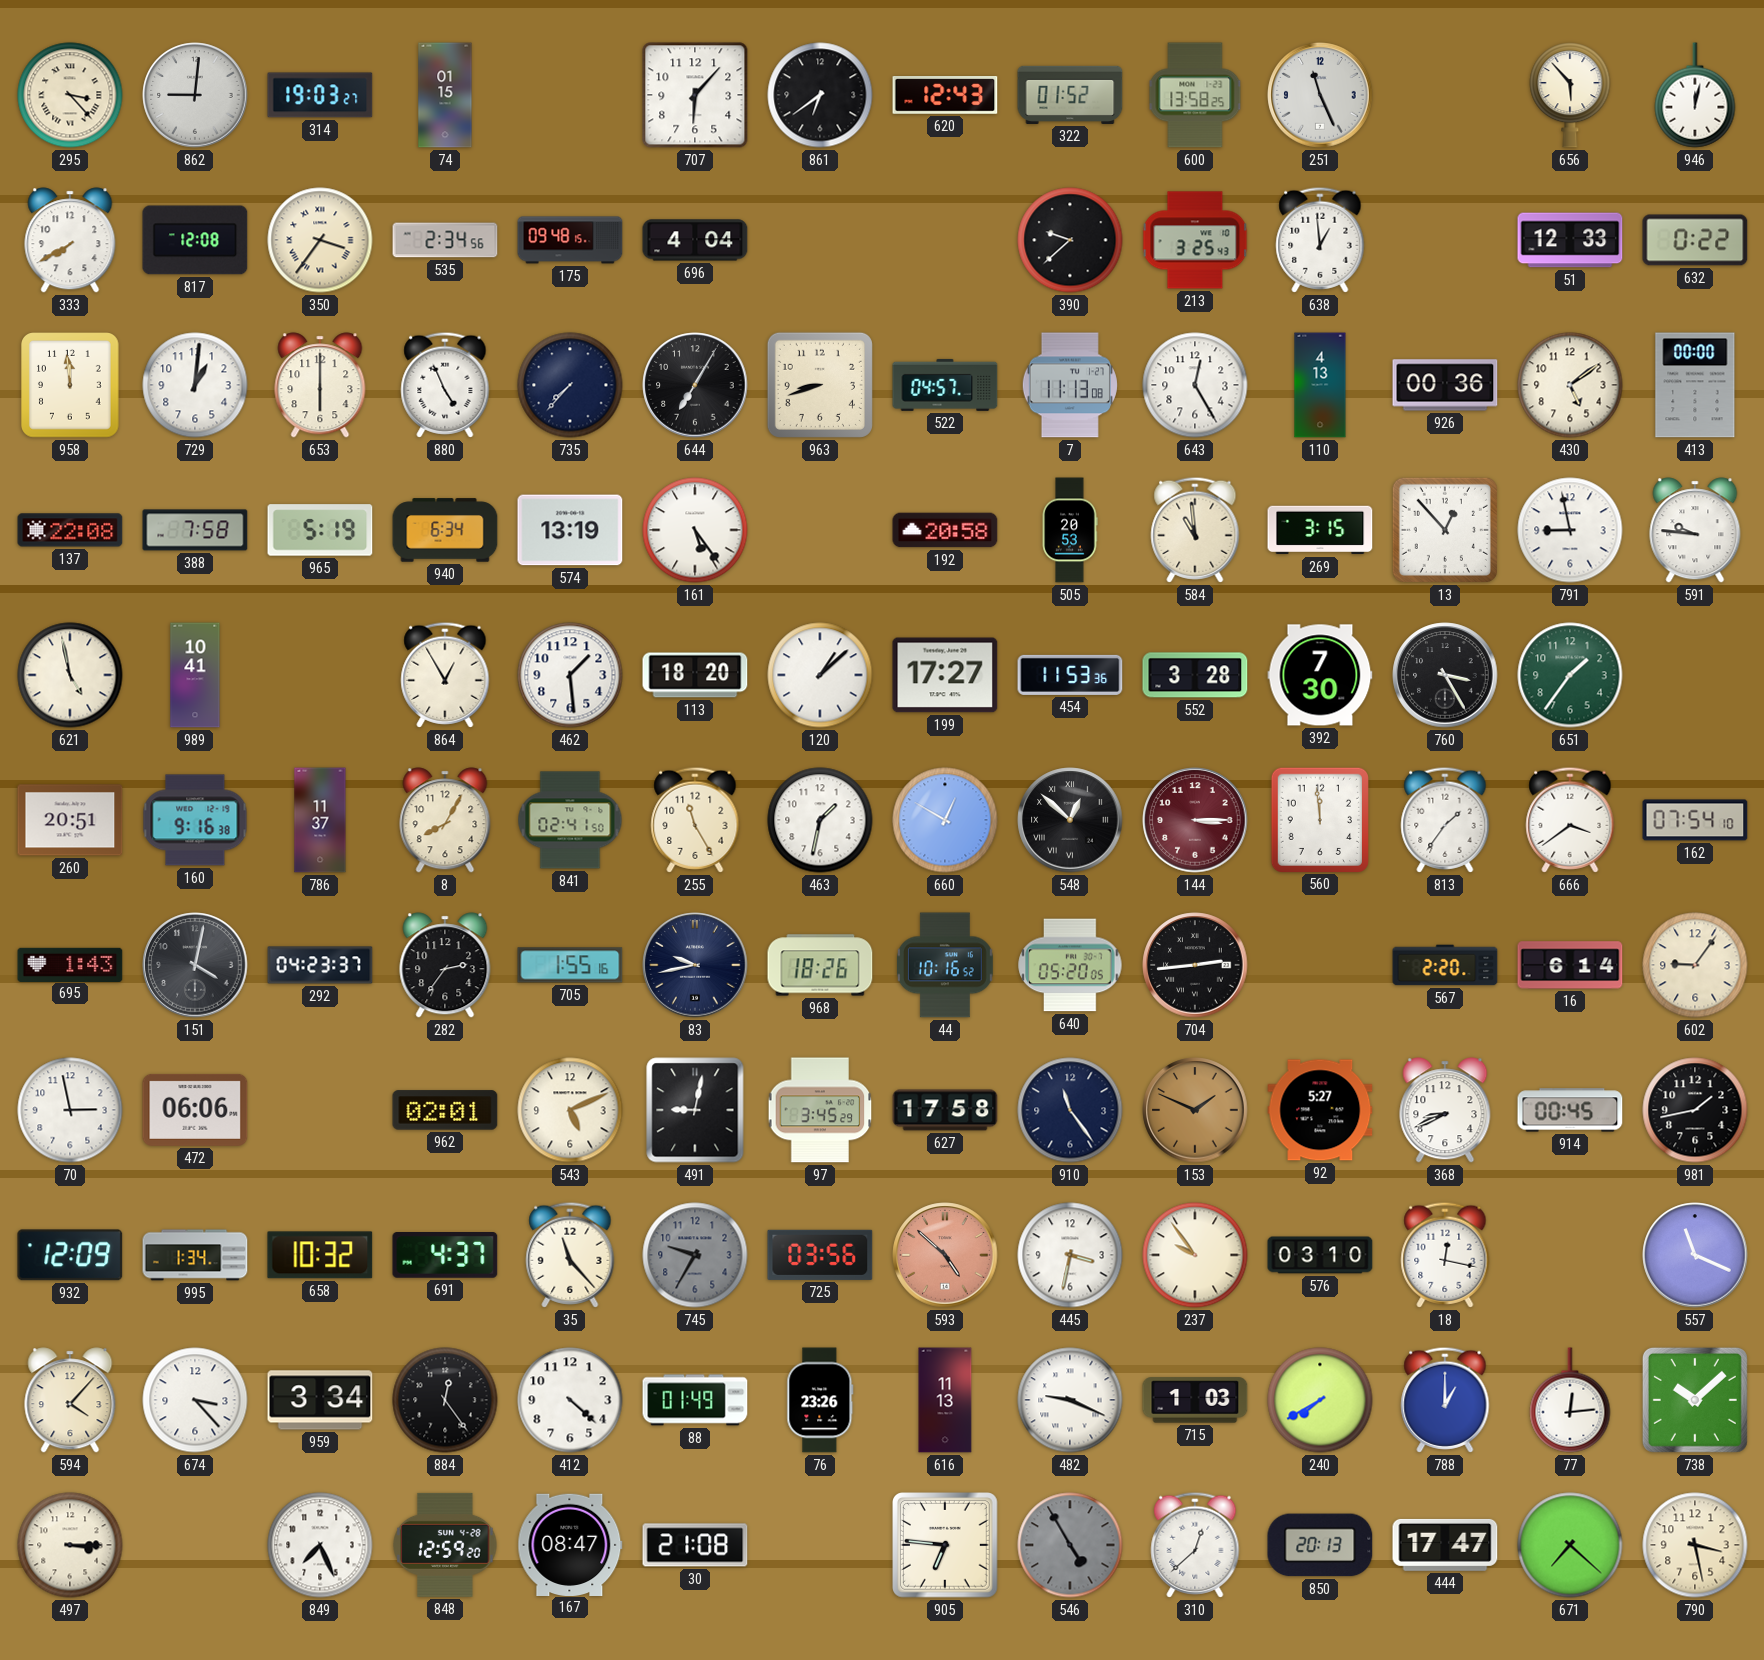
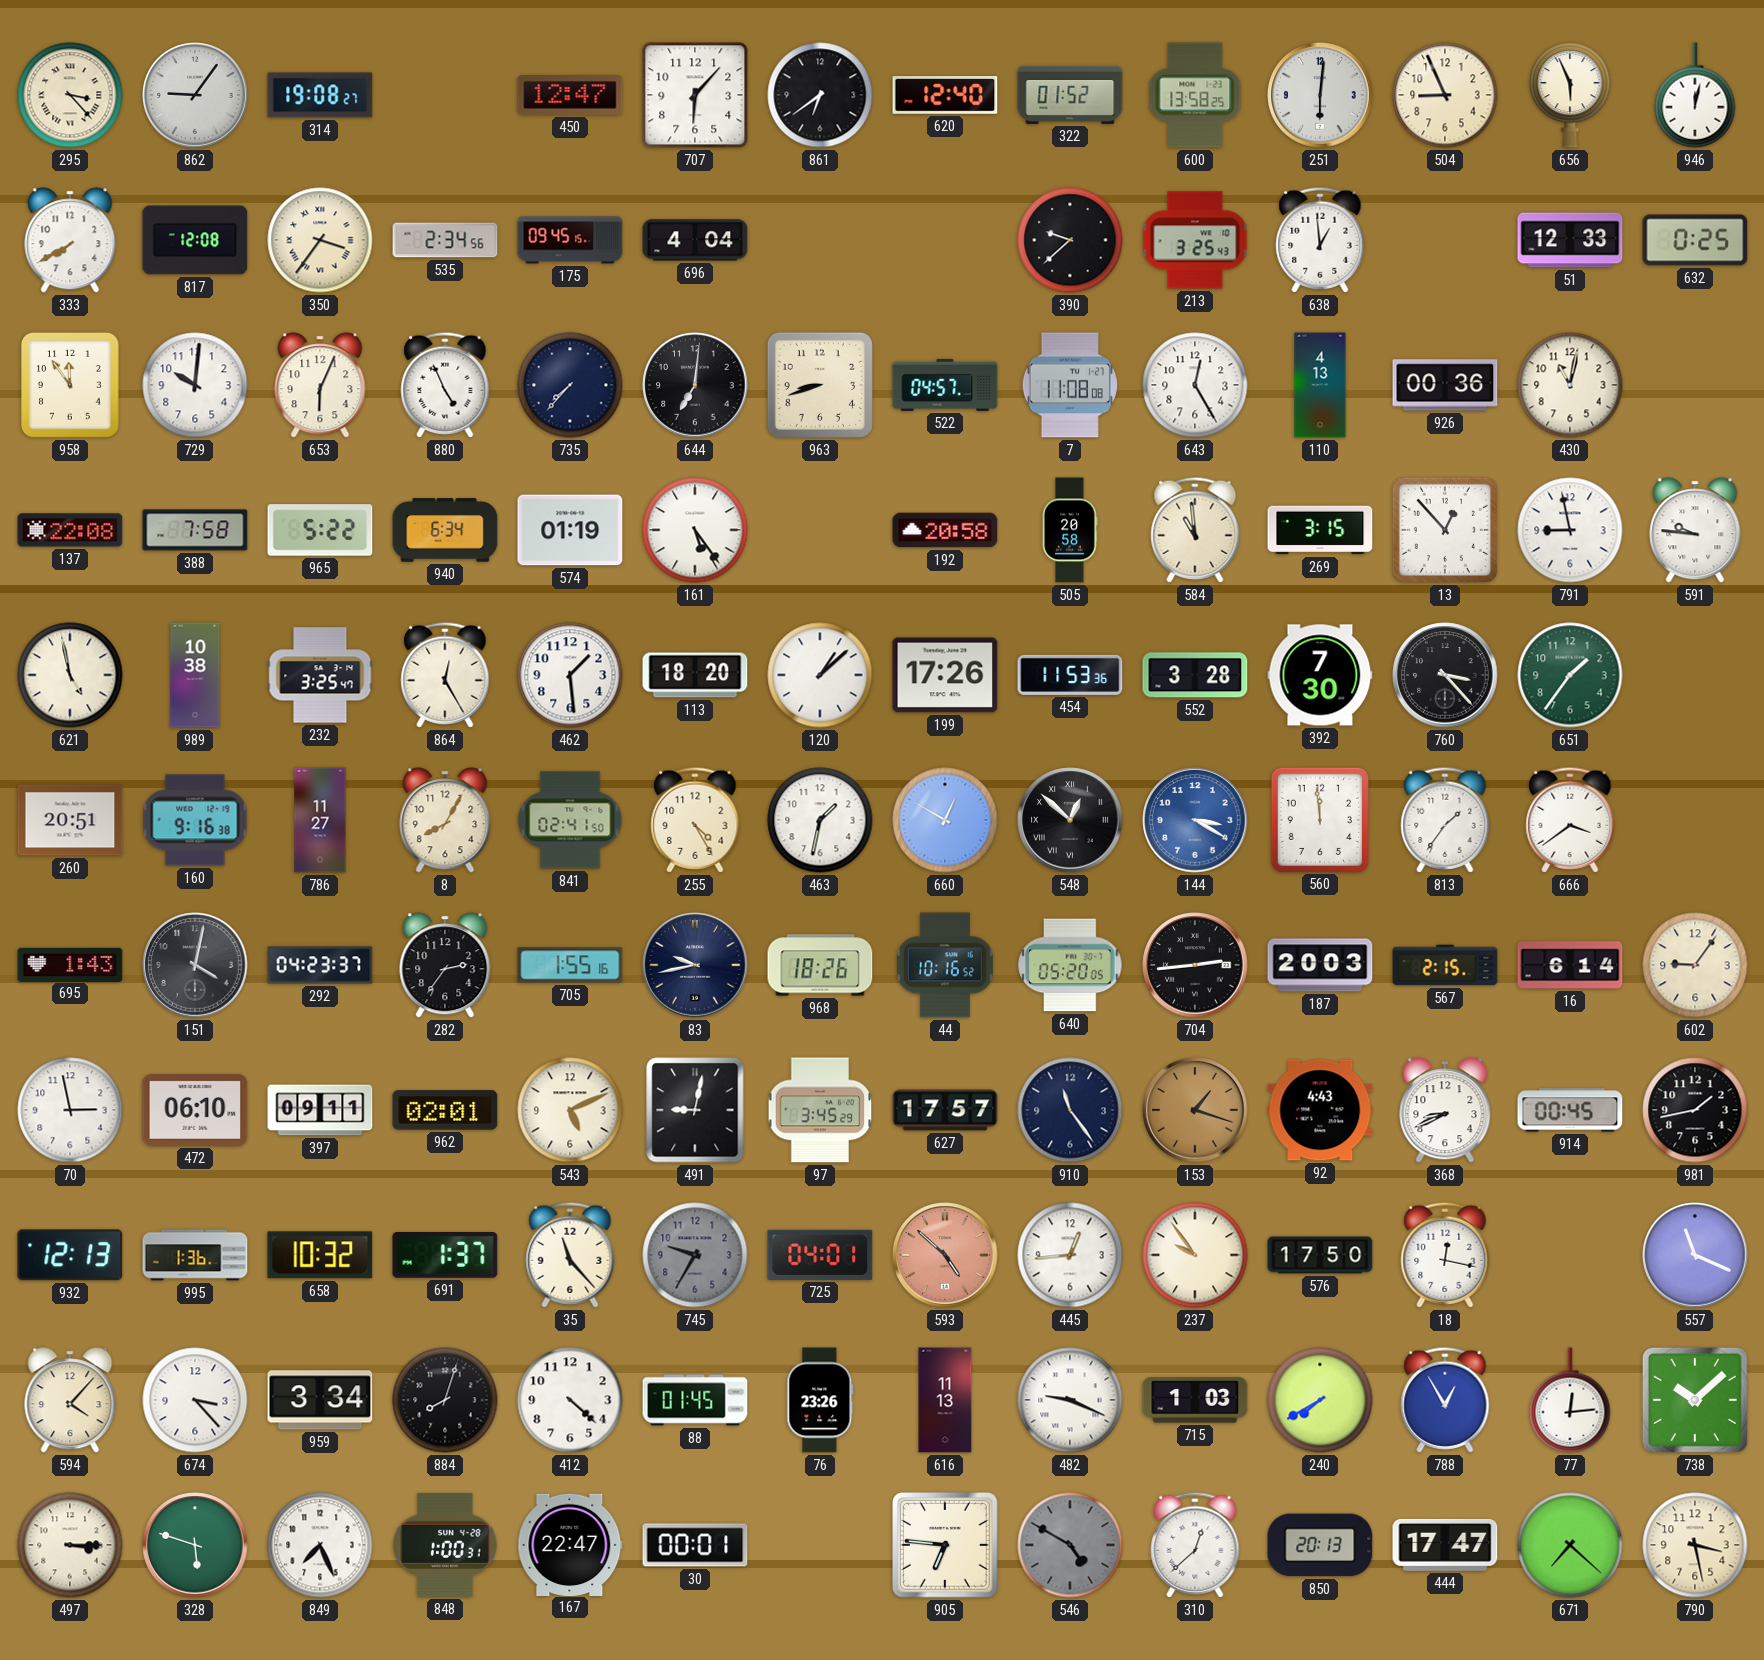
862: 9:01 -> 9:06 (195, 95)
314: 19:03 -> 19:08 (320, 95)
74: 01:15 -> none (445, 95)
450: none -> 12:47 (570, 96)
620: 12:43 -> 12:40 (945, 96)
251: 11:26 -> 6:01 (1320, 95)
504: none -> 8:56 (1445, 95)
656: 5:53 -> 5:56 (1570, 95)
175: 09:48 -> 09:45 (570, 240)
632: 0:22 -> 0:25 (1695, 240)
958: 11:59 -> 11:54 (71, 386)
729: 1:01 -> 10:01 (195, 385)
653: 6:00 -> 6:04 (320, 385)
644: 7:05 -> 7:01 (695, 385)
7: 11:13 -> 11:08 (1070, 385)
430: 5:09 -> 11:02 (1570, 385)
413: 00:00 -> none (1695, 385)
965: 5:19 -> 5:22 (320, 530)
574: 13:19 -> 01:19 (570, 530)
505: 20:53 -> 20:58 (1070, 530)
989: 10:41 -> 10:38 (195, 675)
232: none -> 3:25 (320, 675)
864: 12:55 -> 12:25 (445, 675)
199: 17:27 -> 17:26 (945, 675)
760: 3:25 -> 3:23 (1445, 675)
786: 11:37 -> 11:27 (320, 820)
255: 11:25 -> 4:25 (695, 820)
144: 3:15 -> 3:20 (1195, 820)
144 dial: burgundy -> blue (1195, 820)
162: 07:54 -> none (1695, 820)
187: none -> 20:03 (1320, 965)
567: 2:20 -> 2:15 (1445, 965)
472: 06:06 -> 06:10 (195, 1110)
397: none -> 09:11 (320, 1110)
627: 17:58 -> 17:57 (945, 1110)
153: 1:49 -> 1:18 (1195, 1110)
92: 5:27 -> 4:43 (1320, 1110)
932: 12:09 -> 12:13 (70, 1255)
995: 1:34 -> 1:36 (195, 1255)
691: 4:37 -> 1:37 (445, 1255)
725: 03:56 -> 04:01 (820, 1255)
445: 3:32 -> 12:44 (1070, 1255)
576: 03:10 -> 17:50 (1320, 1255)
884: 12:24 -> 8:03 (445, 1400)
88: 01:49 -> 01:45 (695, 1400)
788: 1:00 -> 12:55 (1445, 1400)
328: none -> 5:48 (195, 1545)
848: 12:59 -> 1:00 (445, 1545)
167: 08:47 -> 22:47 (570, 1544)
30: 21:08 -> 00:01 (695, 1545)
546: 4:55 -> 4:50 (1070, 1545)
